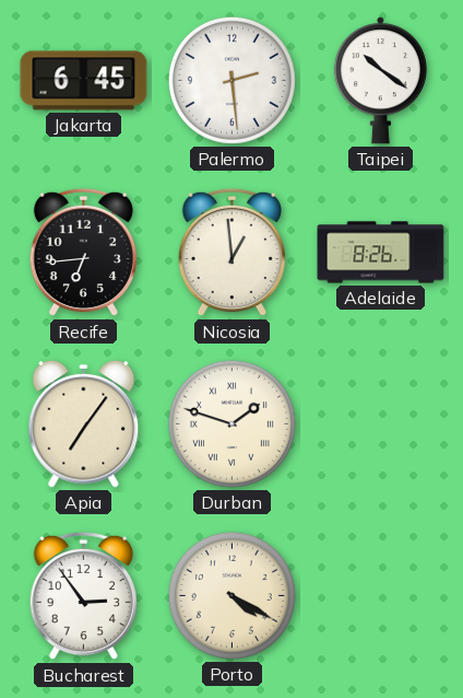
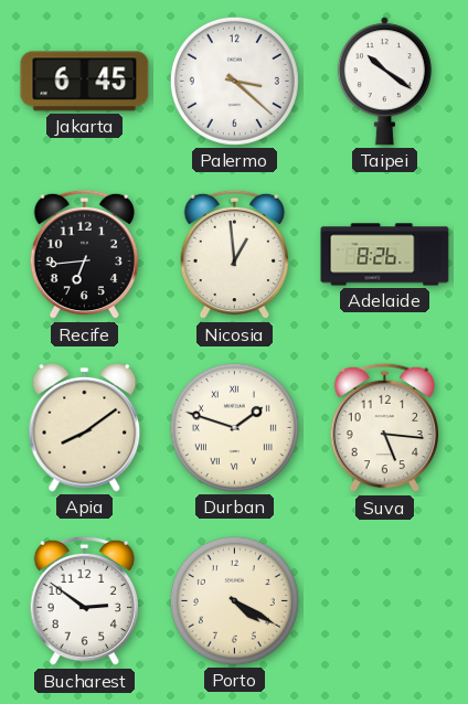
Palermo: 2:29 -> 3:22 (234, 81)
Apia: 7:06 -> 8:09 (85, 427)
Suva: none -> 5:16 (384, 428)
Bucharest: 2:54 -> 2:51 (84, 601)
